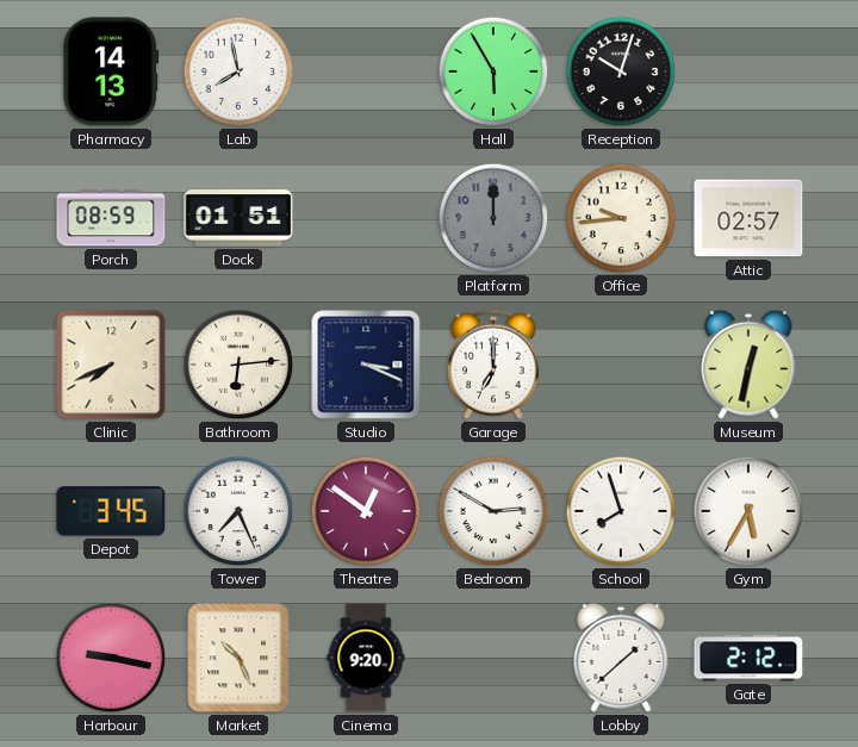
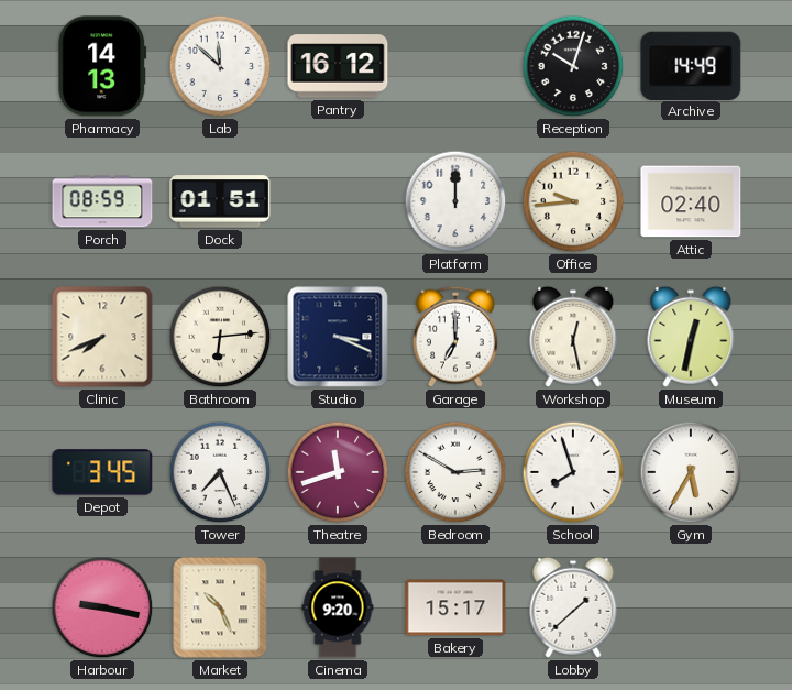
Lab: 7:58 -> 11:52 (220, 66)
Pantry: none -> 16:12 (338, 66)
Hall: 5:55 -> none (493, 71)
Archive: none -> 14:49 (691, 65)
Platform dial: grey -> white (455, 201)
Attic: 02:57 -> 02:40 (691, 201)
Workshop: none -> 12:28 (573, 337)
Theatre: 12:51 -> 11:42 (338, 472)
Bakery: none -> 15:17 (455, 607)
Gate: 2:12 -> none (748, 658)
